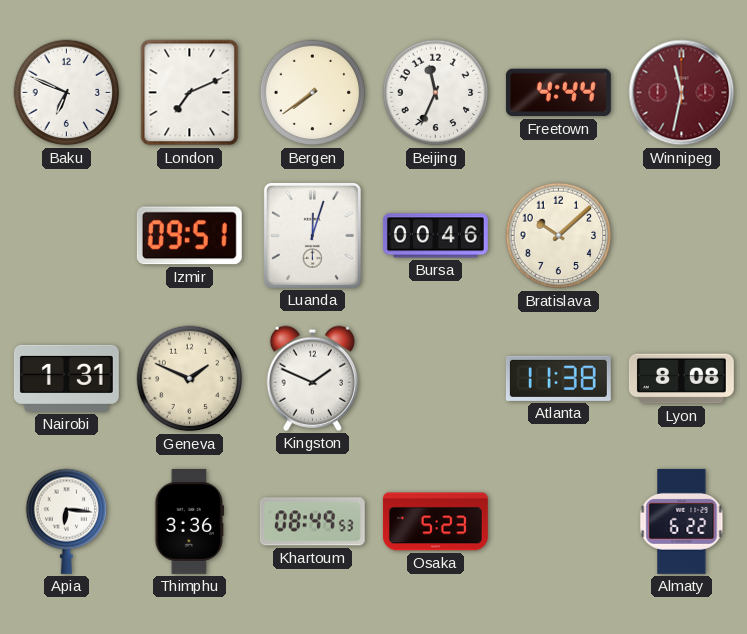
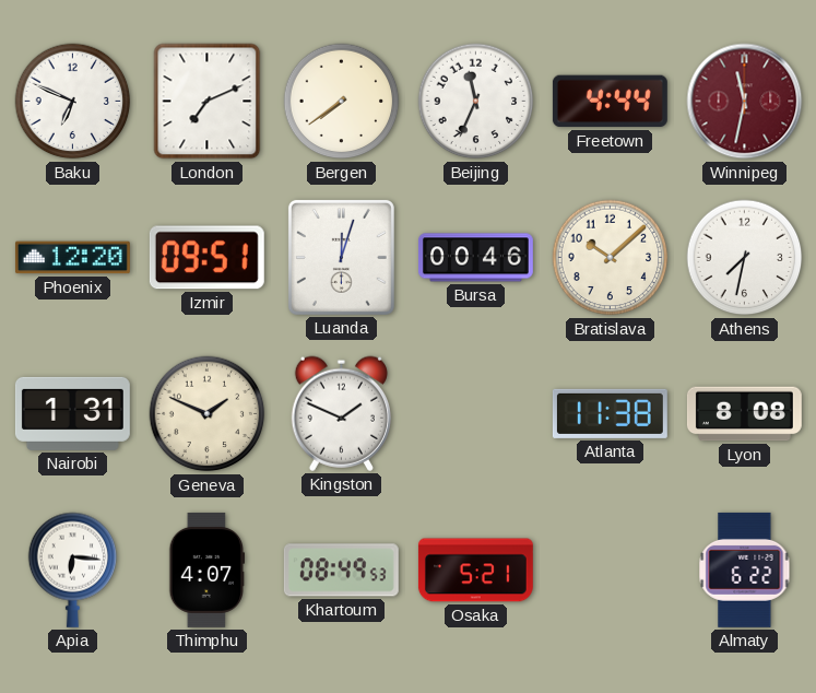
Phoenix: none -> 12:20 (72, 258)
Athens: none -> 7:32 (745, 258)
Thimphu: 3:36 -> 4:07 (208, 569)
Osaka: 5:23 -> 5:21 (475, 571)
